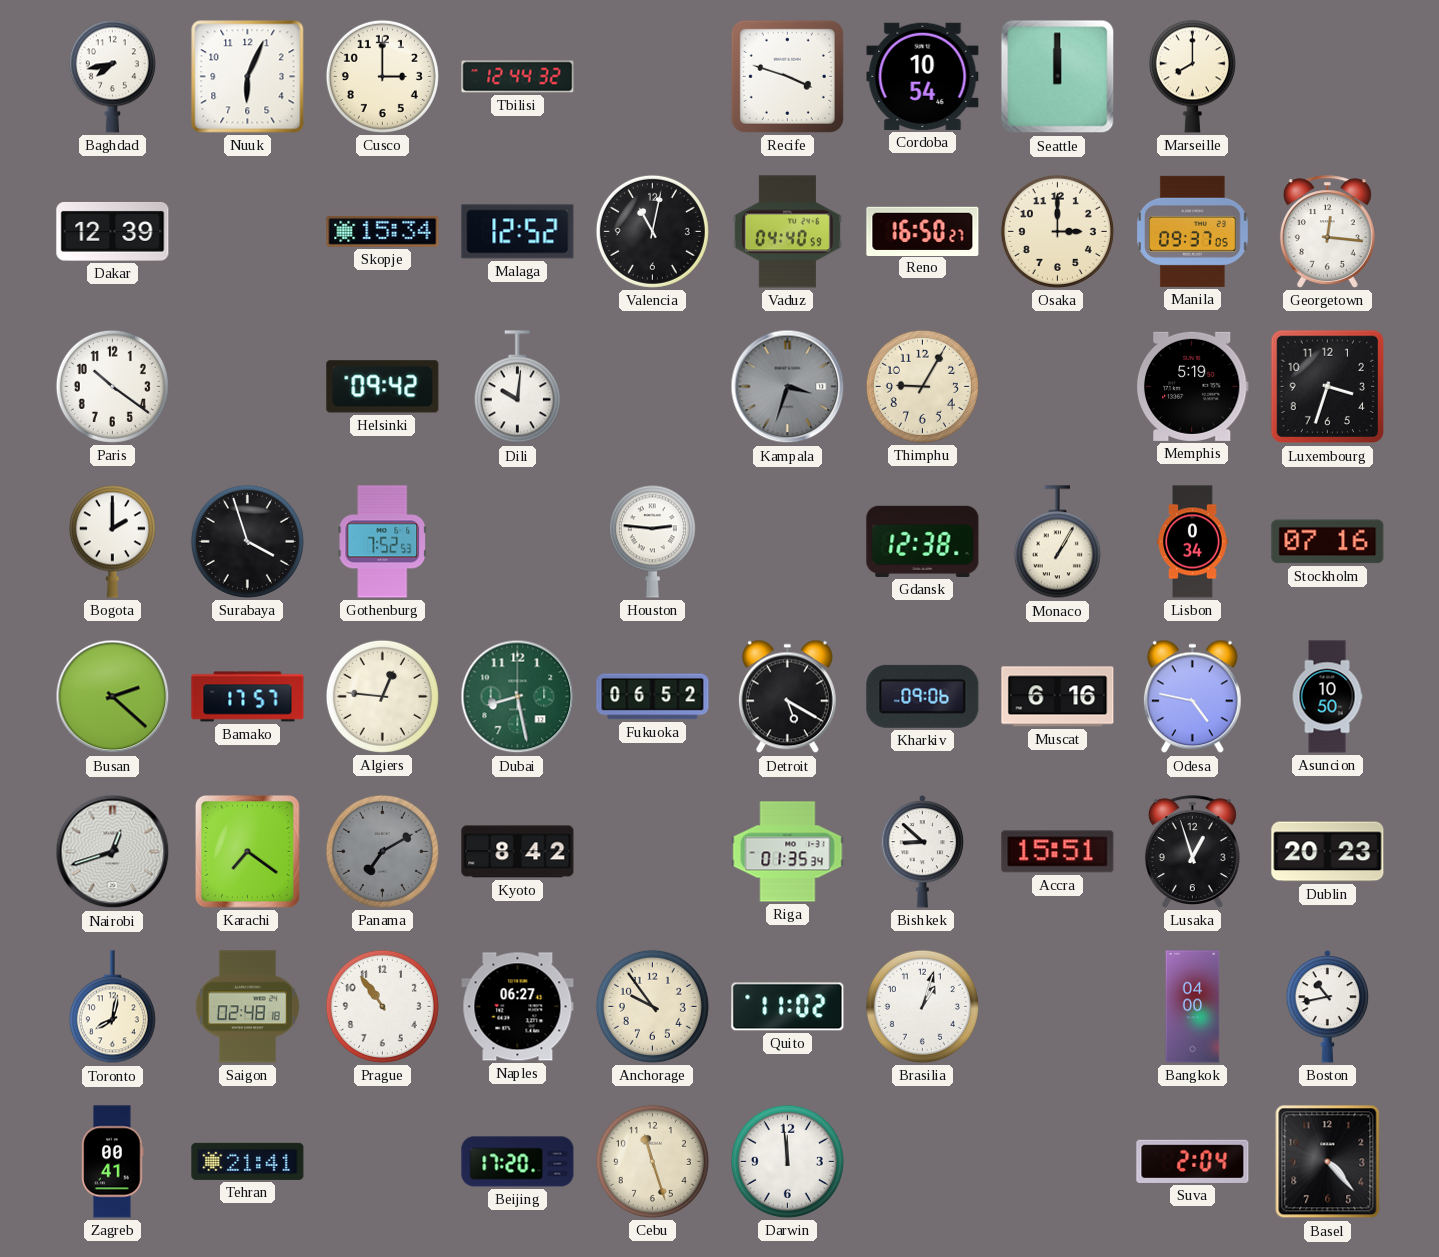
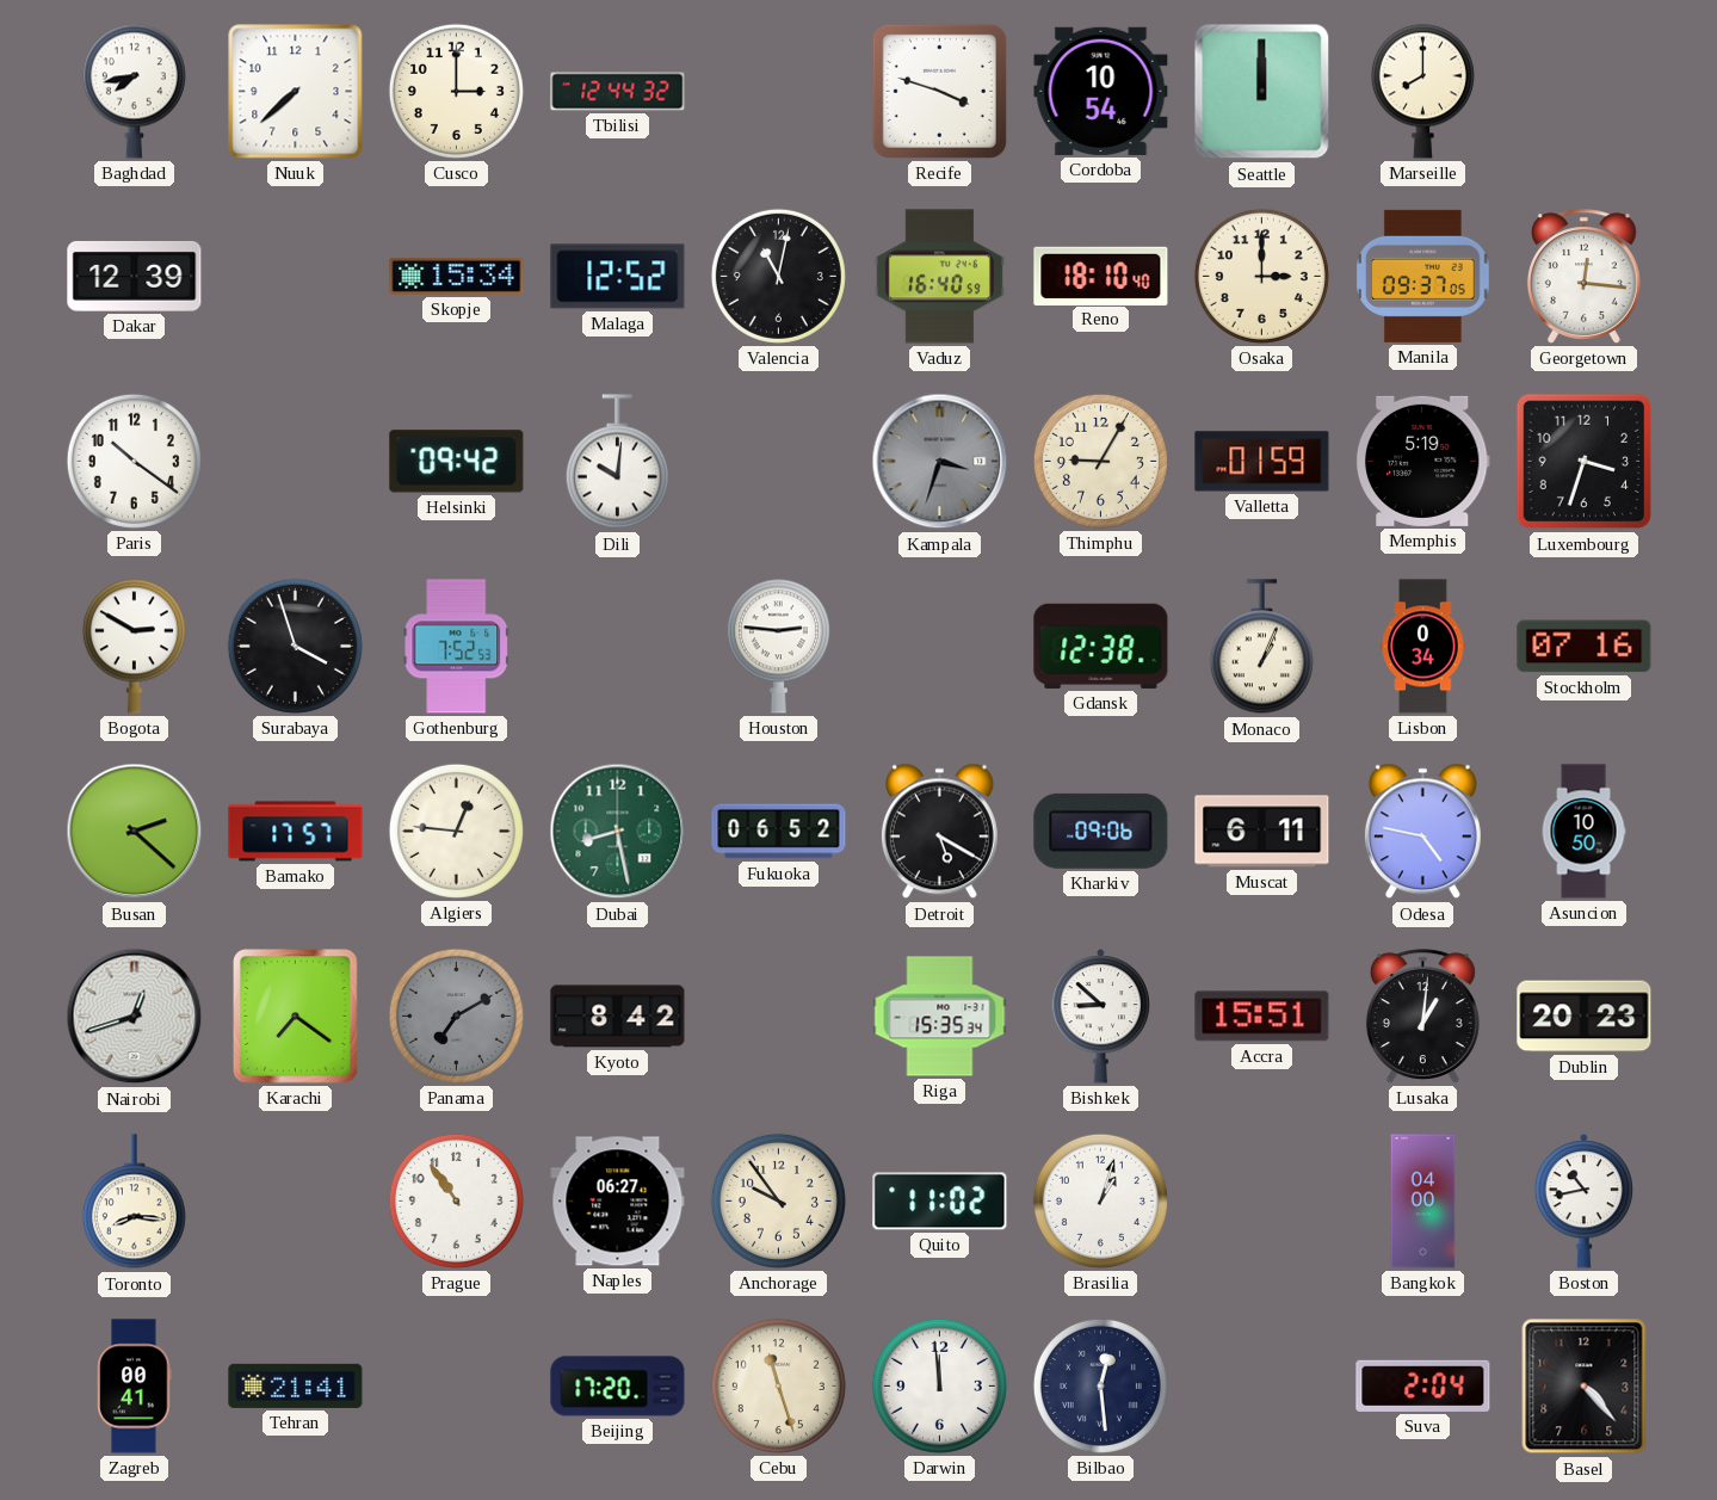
Nuuk: 6:04 -> 7:38 (296, 92)
Vaduz: 04:40 -> 16:40 (939, 277)
Reno: 16:50 -> 18:10 (1101, 276)
Valletta: none -> 01:59 (1262, 462)
Bogota: 2:00 -> 2:50 (134, 646)
Monaco: 1:05 -> 1:04 (1261, 647)
Muscat: 6:16 -> 6:11 (1262, 832)
Riga: 01:35 -> 15:35 (940, 1017)
Lusaka: 12:57 -> 1:01 (1422, 1017)
Toronto: 8:02 -> 8:16 (134, 1202)
Saigon: 02:48 -> none (247, 1007)
Bilbao: none -> 12:29 (1100, 1385)
